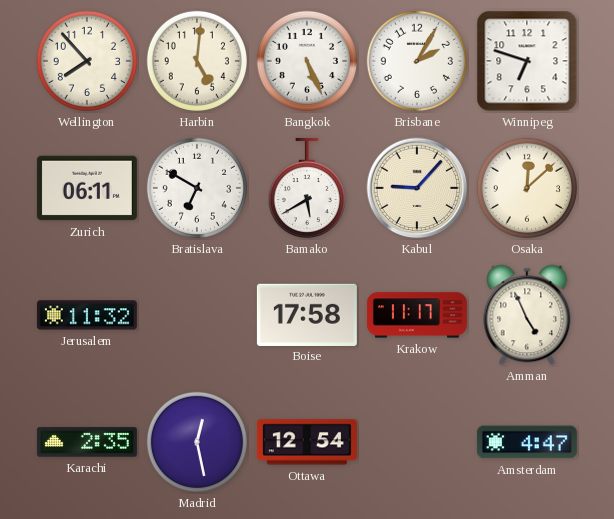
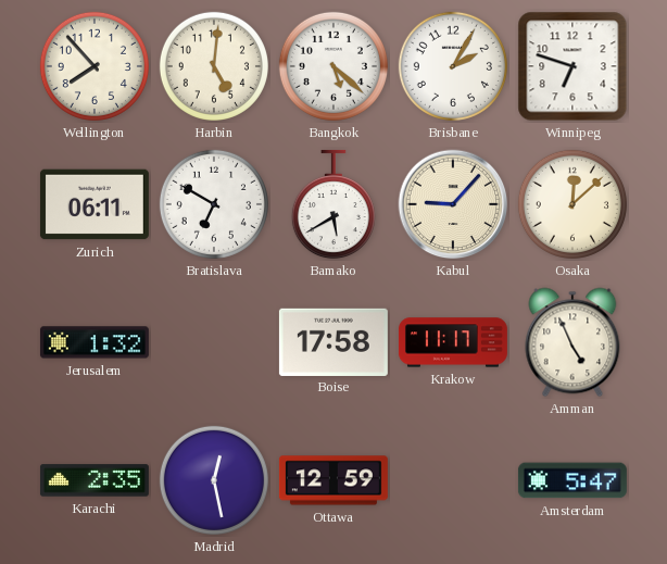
Bangkok: 5:26 -> 5:22 (333, 66)
Jerusalem: 11:32 -> 1:32 (95, 342)
Ottawa: 12:54 -> 12:59 (333, 480)
Amsterdam: 4:47 -> 5:47 (572, 480)
